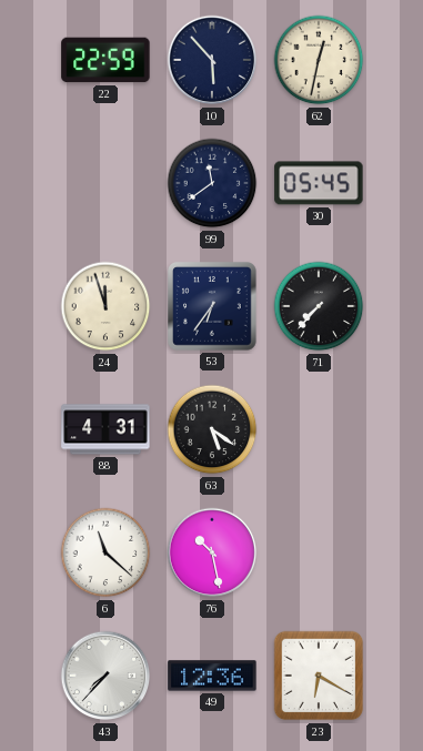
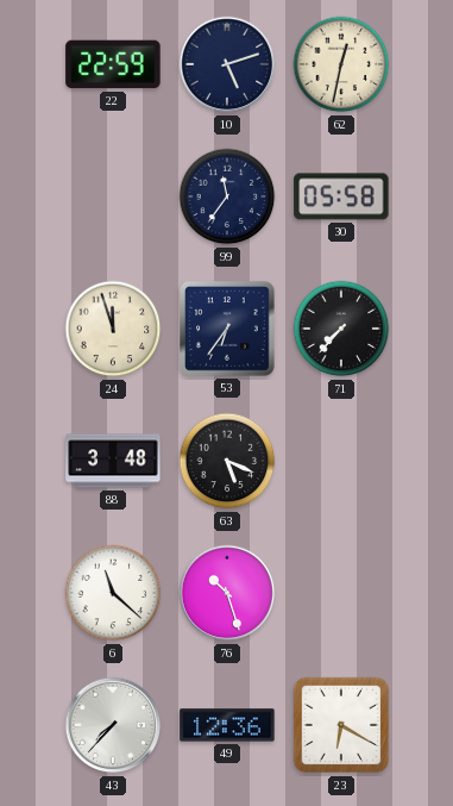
10: 5:53 -> 5:12 (227, 64)
99: 11:39 -> 11:36 (227, 196)
30: 05:45 -> 05:58 (341, 196)
88: 4:31 -> 3:48 (113, 461)
63: 5:21 -> 5:19 (227, 461)
76: 10:28 -> 10:27 (227, 593)
